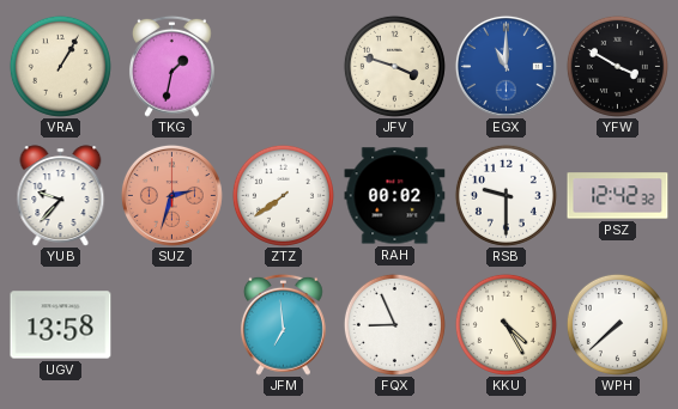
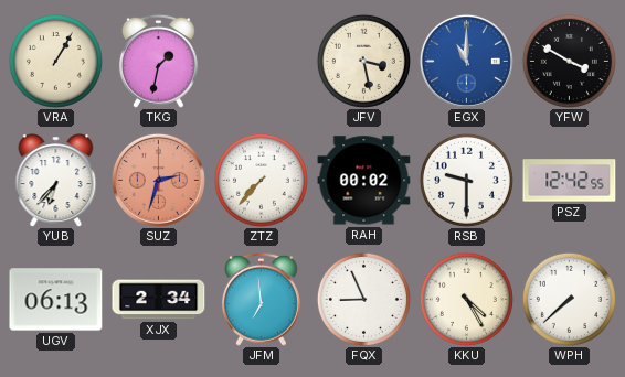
JFV: 3:48 -> 3:28 (363, 61)
YUB: 9:37 -> 6:37 (56, 181)
ZTZ: 7:39 -> 7:37 (261, 180)
PSZ: 12:42:32 -> 12:42:55 (570, 181)
UGV: 13:58 -> 06:13 (56, 300)
XJX: none -> 2:34 (159, 300)
